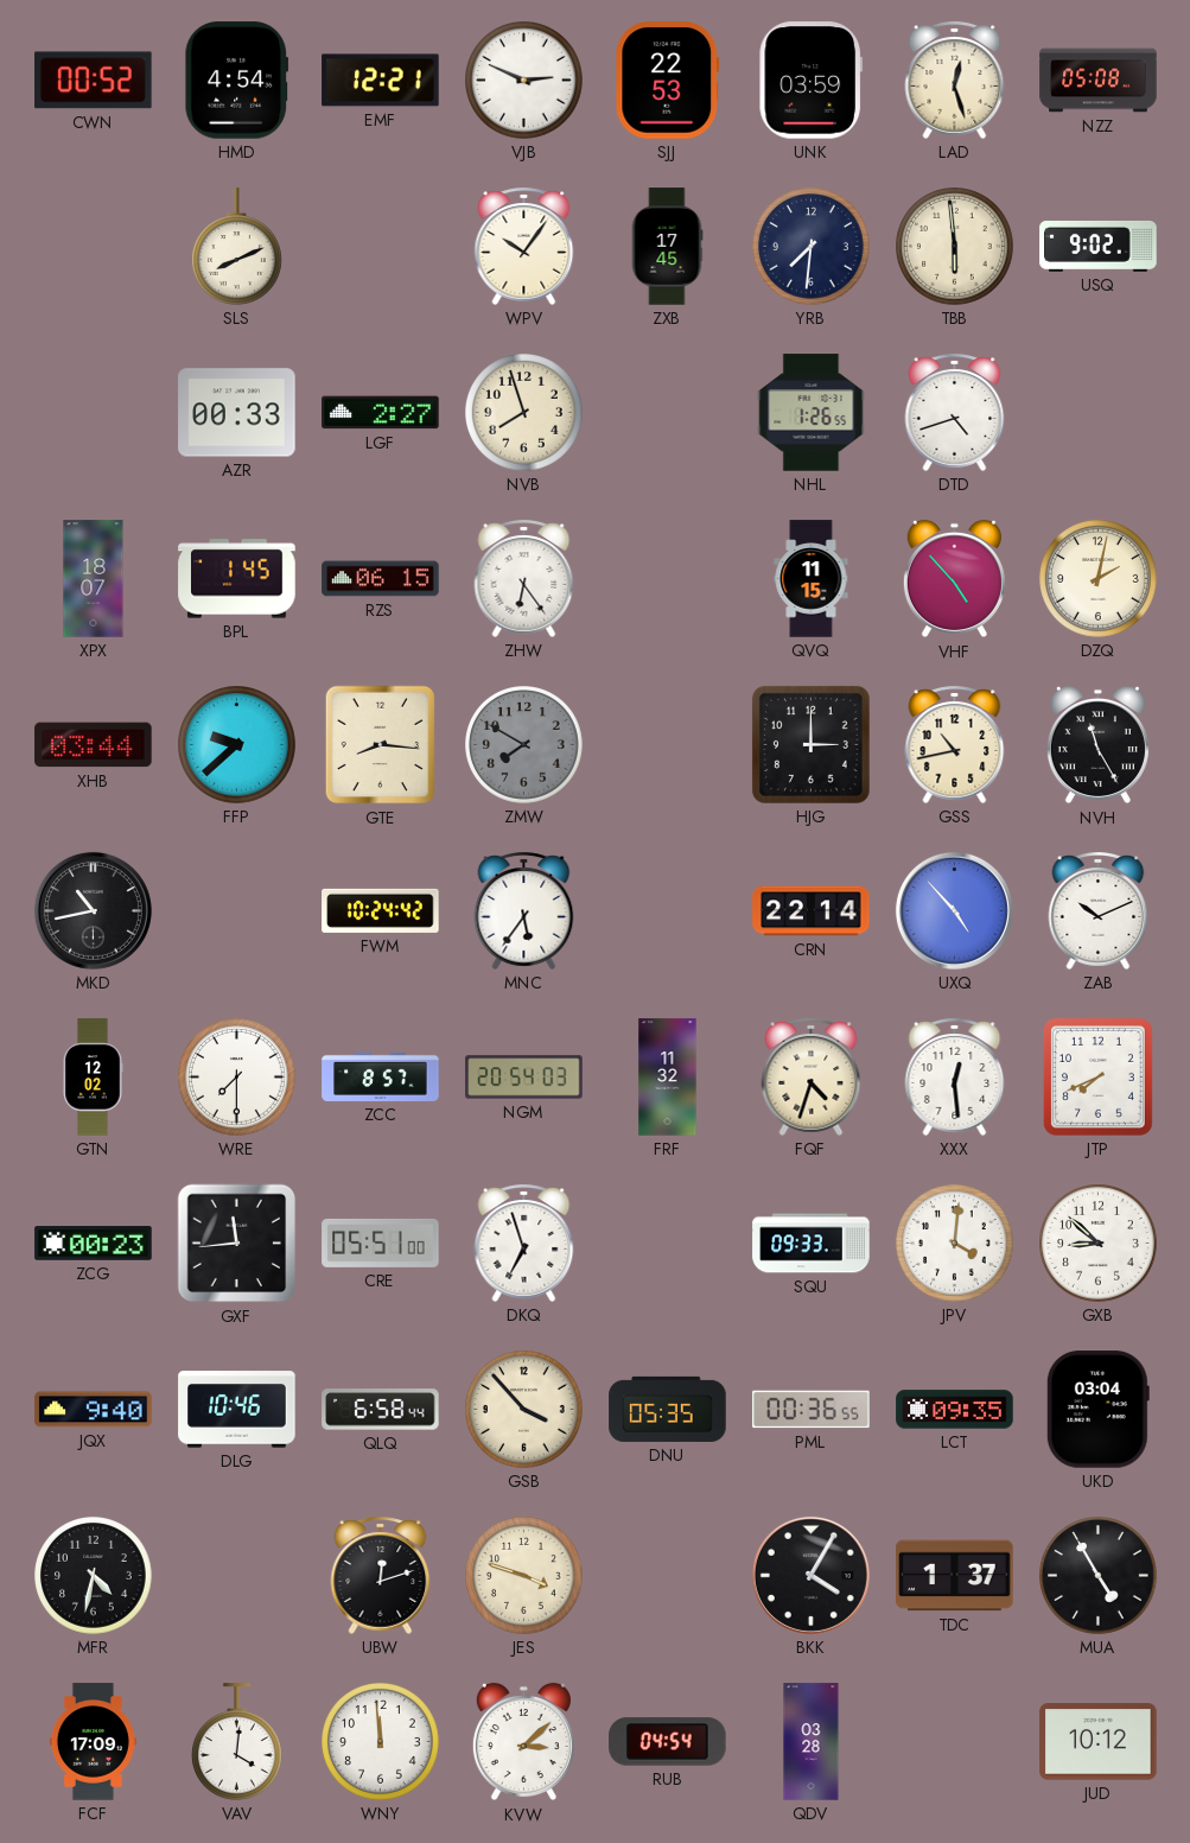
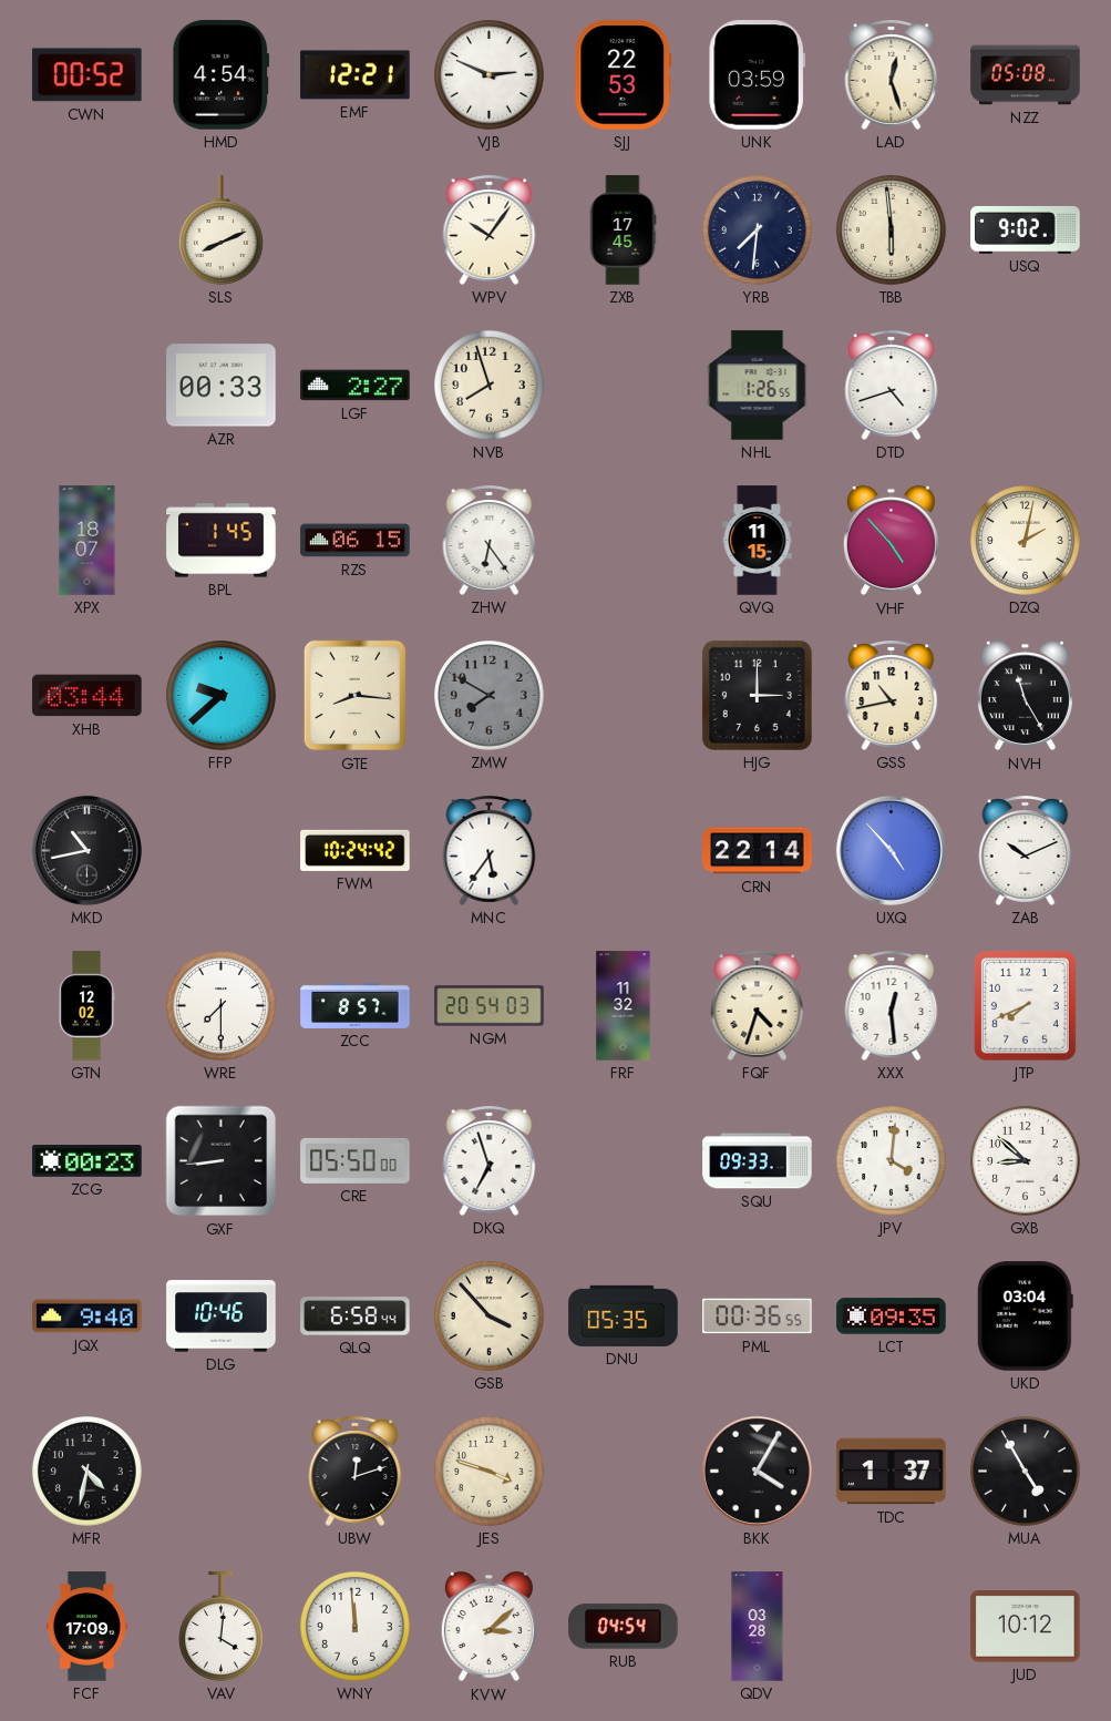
GXF: 11:44 -> 8:44 (222, 1161)
CRE: 05:51 -> 05:50 (356, 1160)
